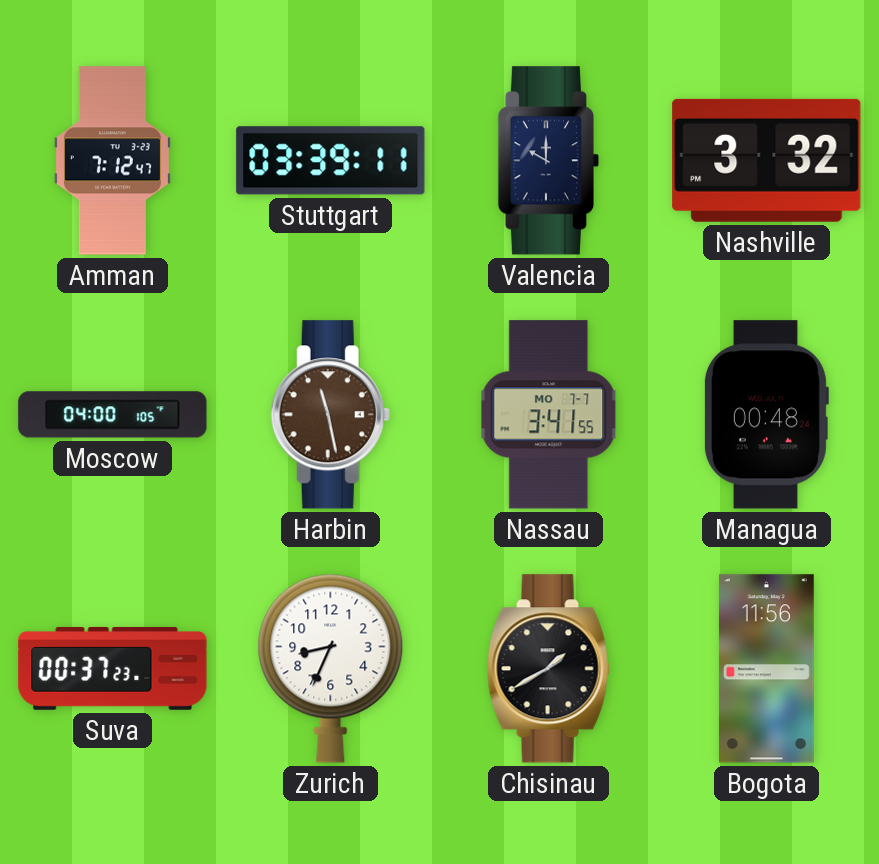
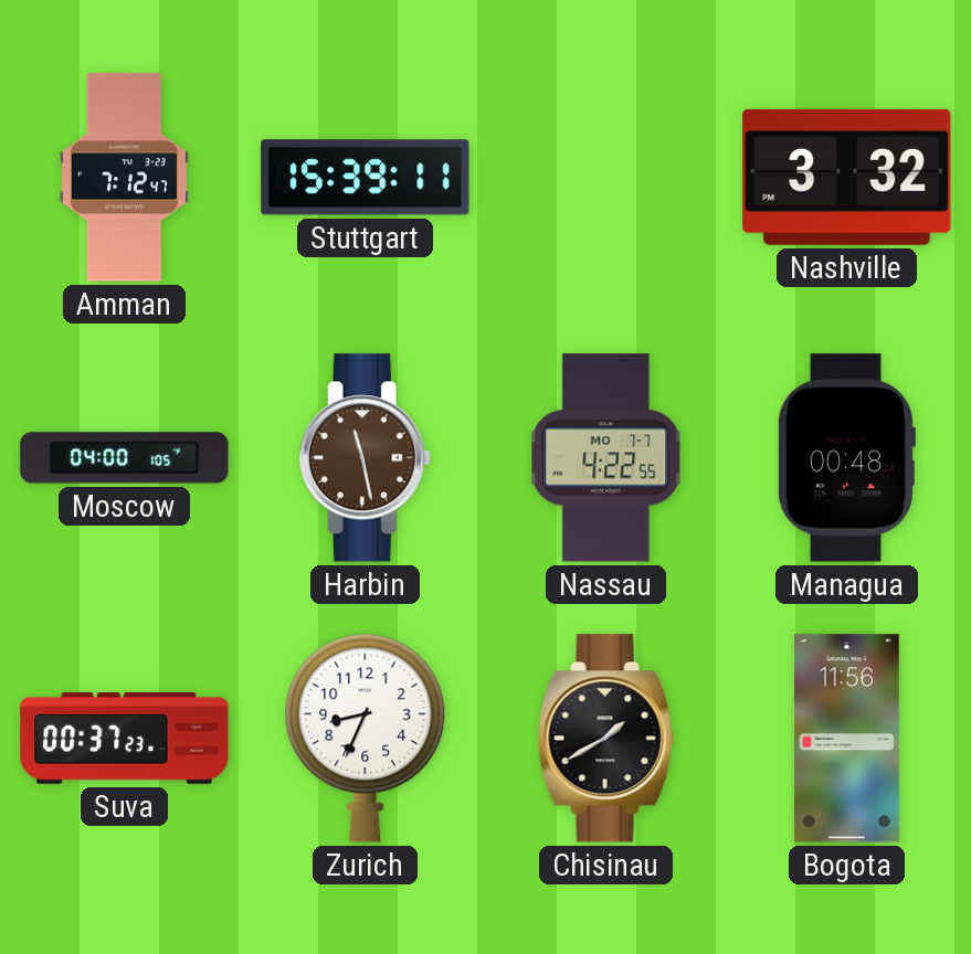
Stuttgart: 03:39 -> 15:39 (366, 178)
Valencia: 10:00 -> none (548, 161)
Nassau: 3:41 -> 4:22 (606, 458)
